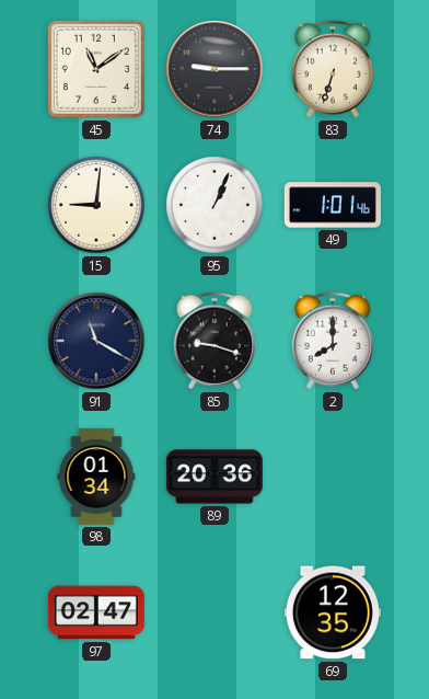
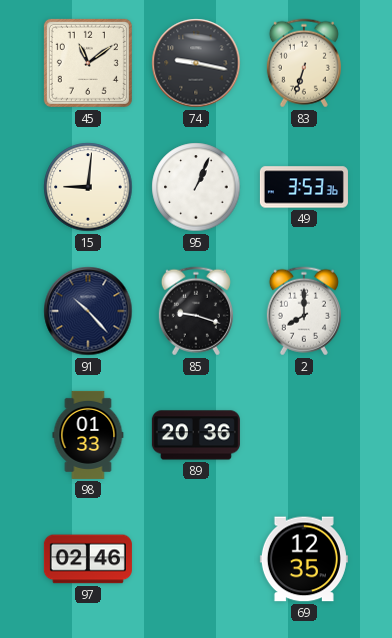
74: 9:15 -> 9:17 (196, 63)
49: 1:01 -> 3:53 (304, 187)
91: 11:20 -> 10:23 (88, 311)
98: 01:34 -> 01:33 (88, 435)
97: 02:47 -> 02:46 (88, 559)
